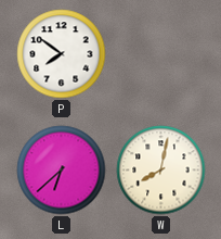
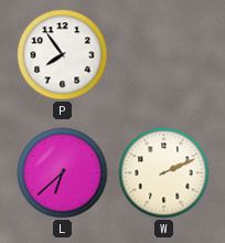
P: 7:51 -> 7:54 (63, 55)
W: 8:02 -> 2:11 (164, 173)
